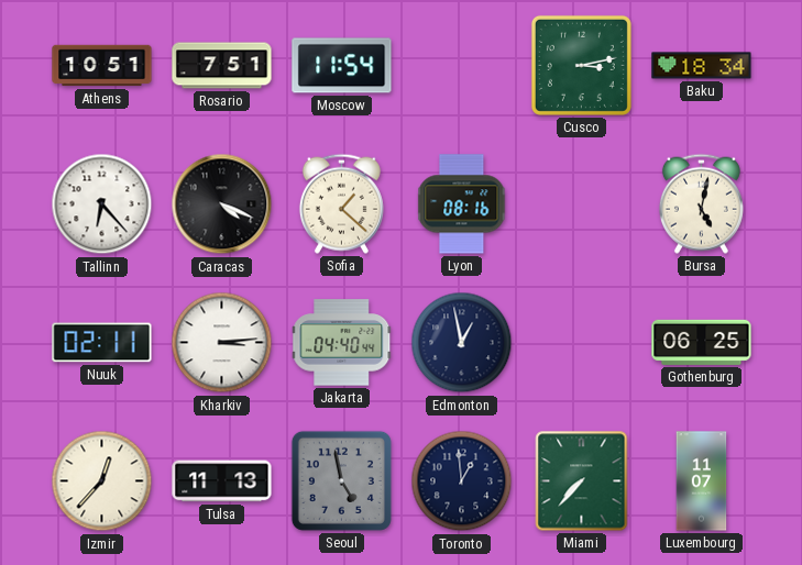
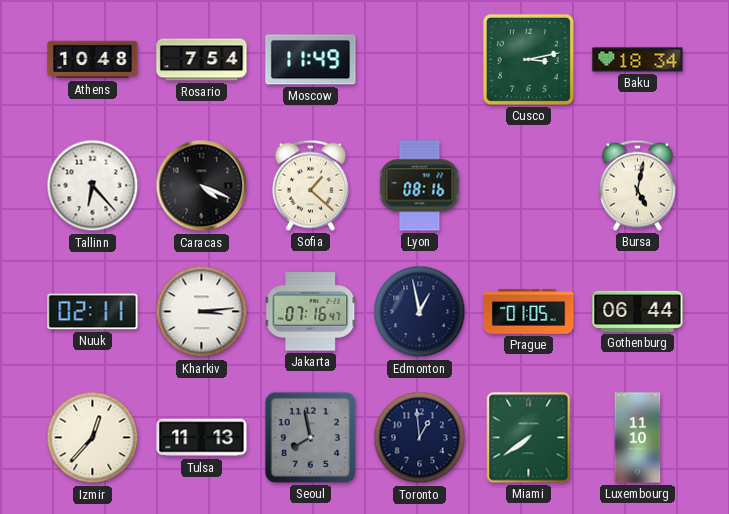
Athens: 10:51 -> 10:48 (93, 60)
Rosario: 7:51 -> 7:54 (202, 60)
Moscow: 11:54 -> 11:49 (311, 60)
Jakarta: 04:40 -> 07:16 (311, 312)
Prague: none -> 01:05 (529, 312)
Gothenburg: 06:25 -> 06:44 (638, 311)
Seoul: 4:58 -> 7:58 (310, 437)
Miami: 7:37 -> 7:39 (529, 438)
Luxembourg: 11:07 -> 11:10 (638, 438)
